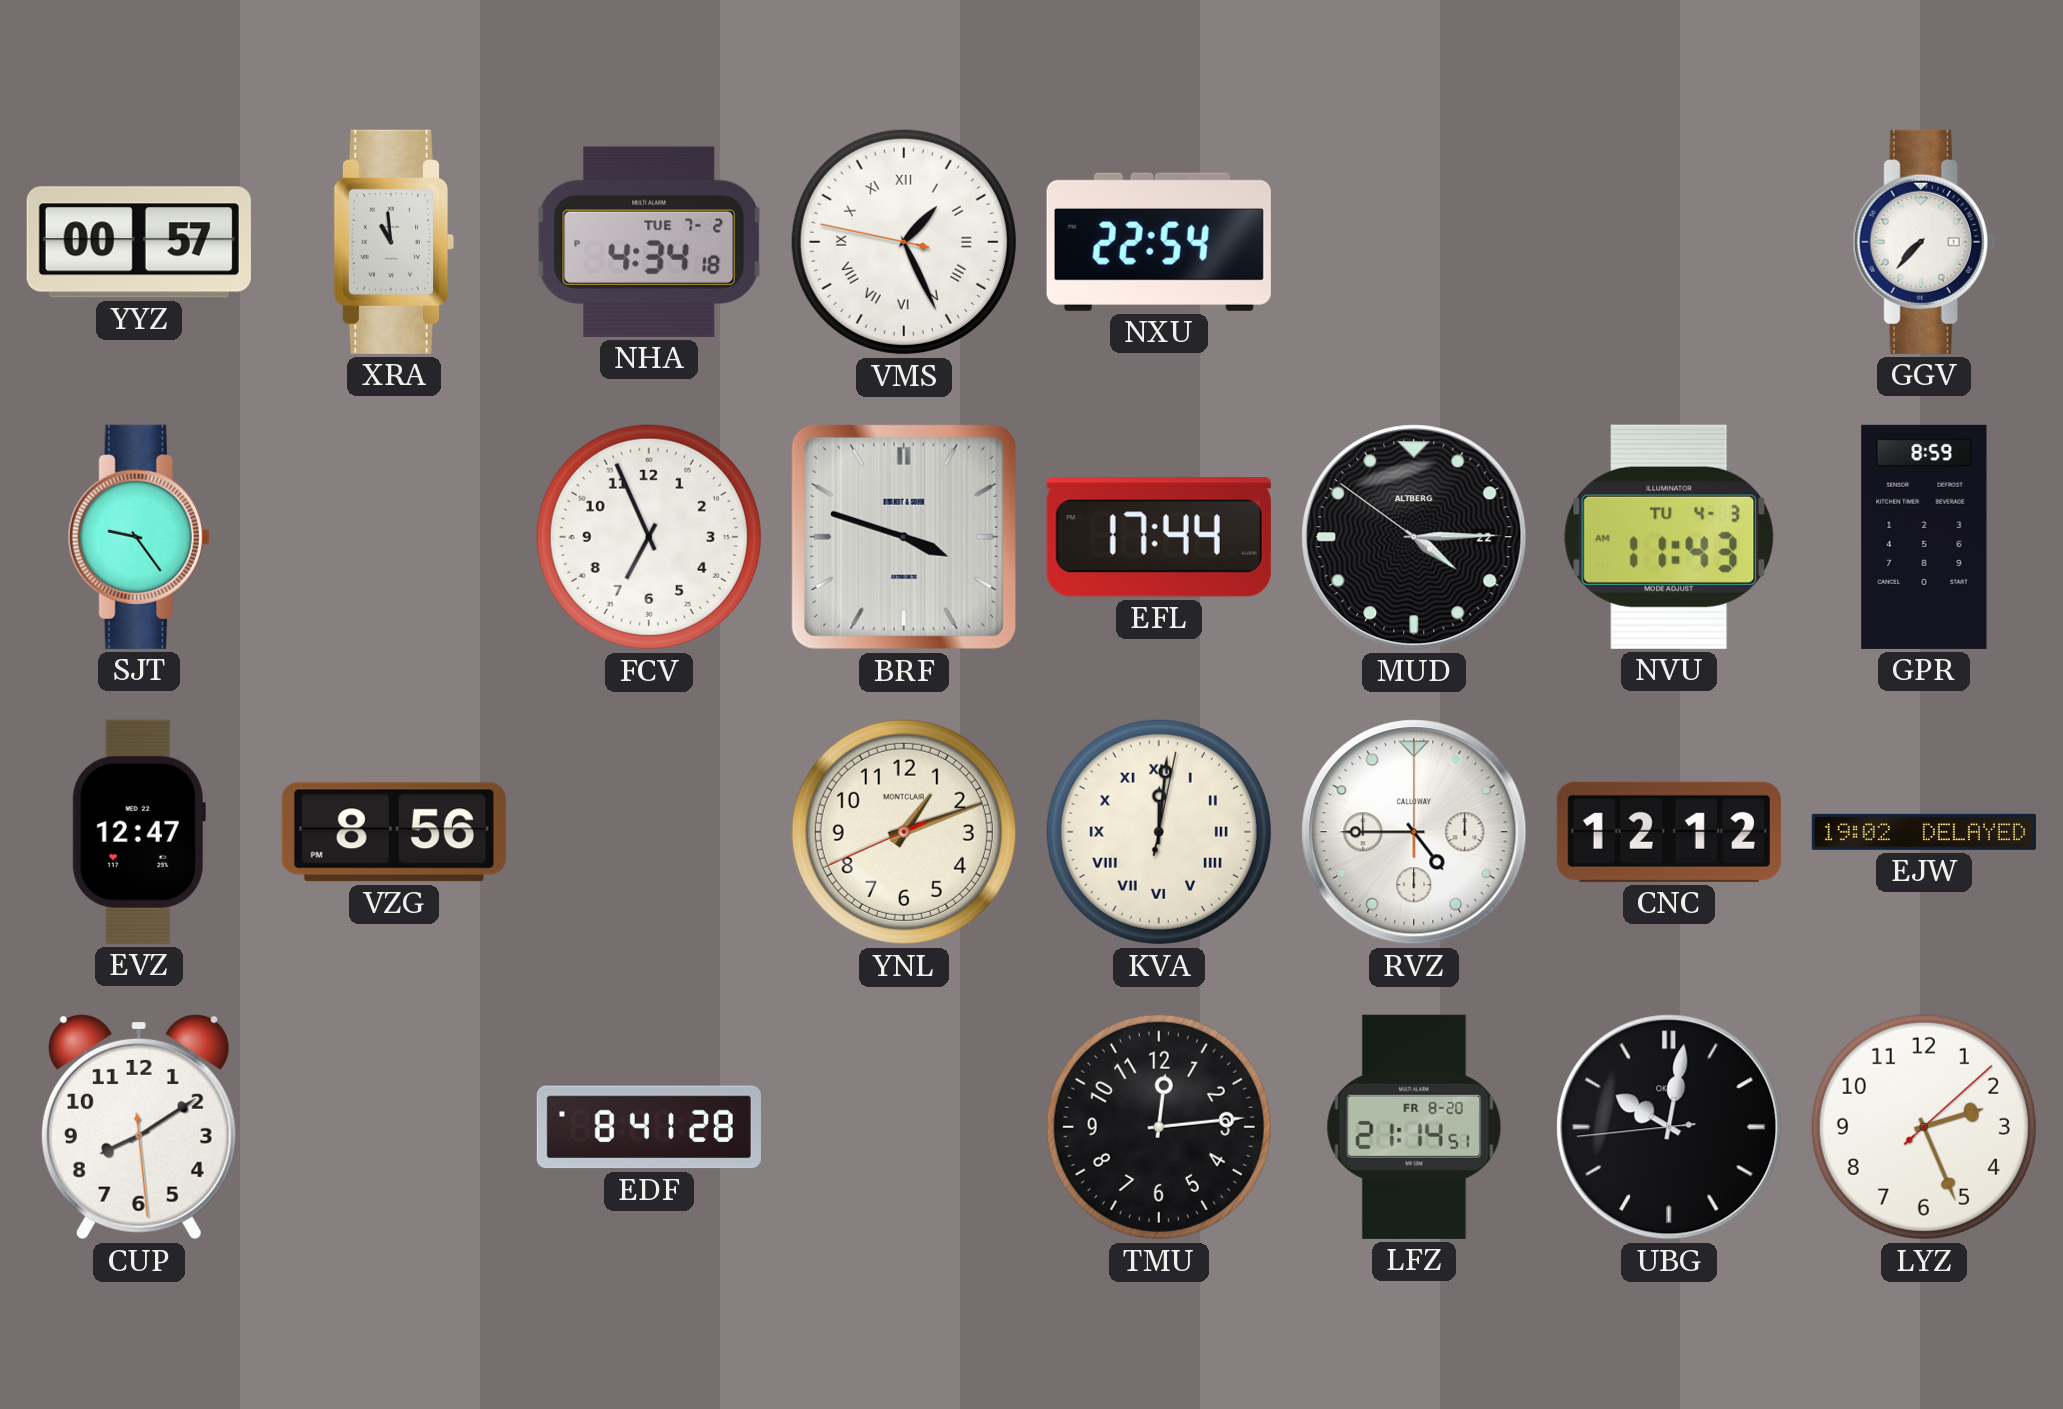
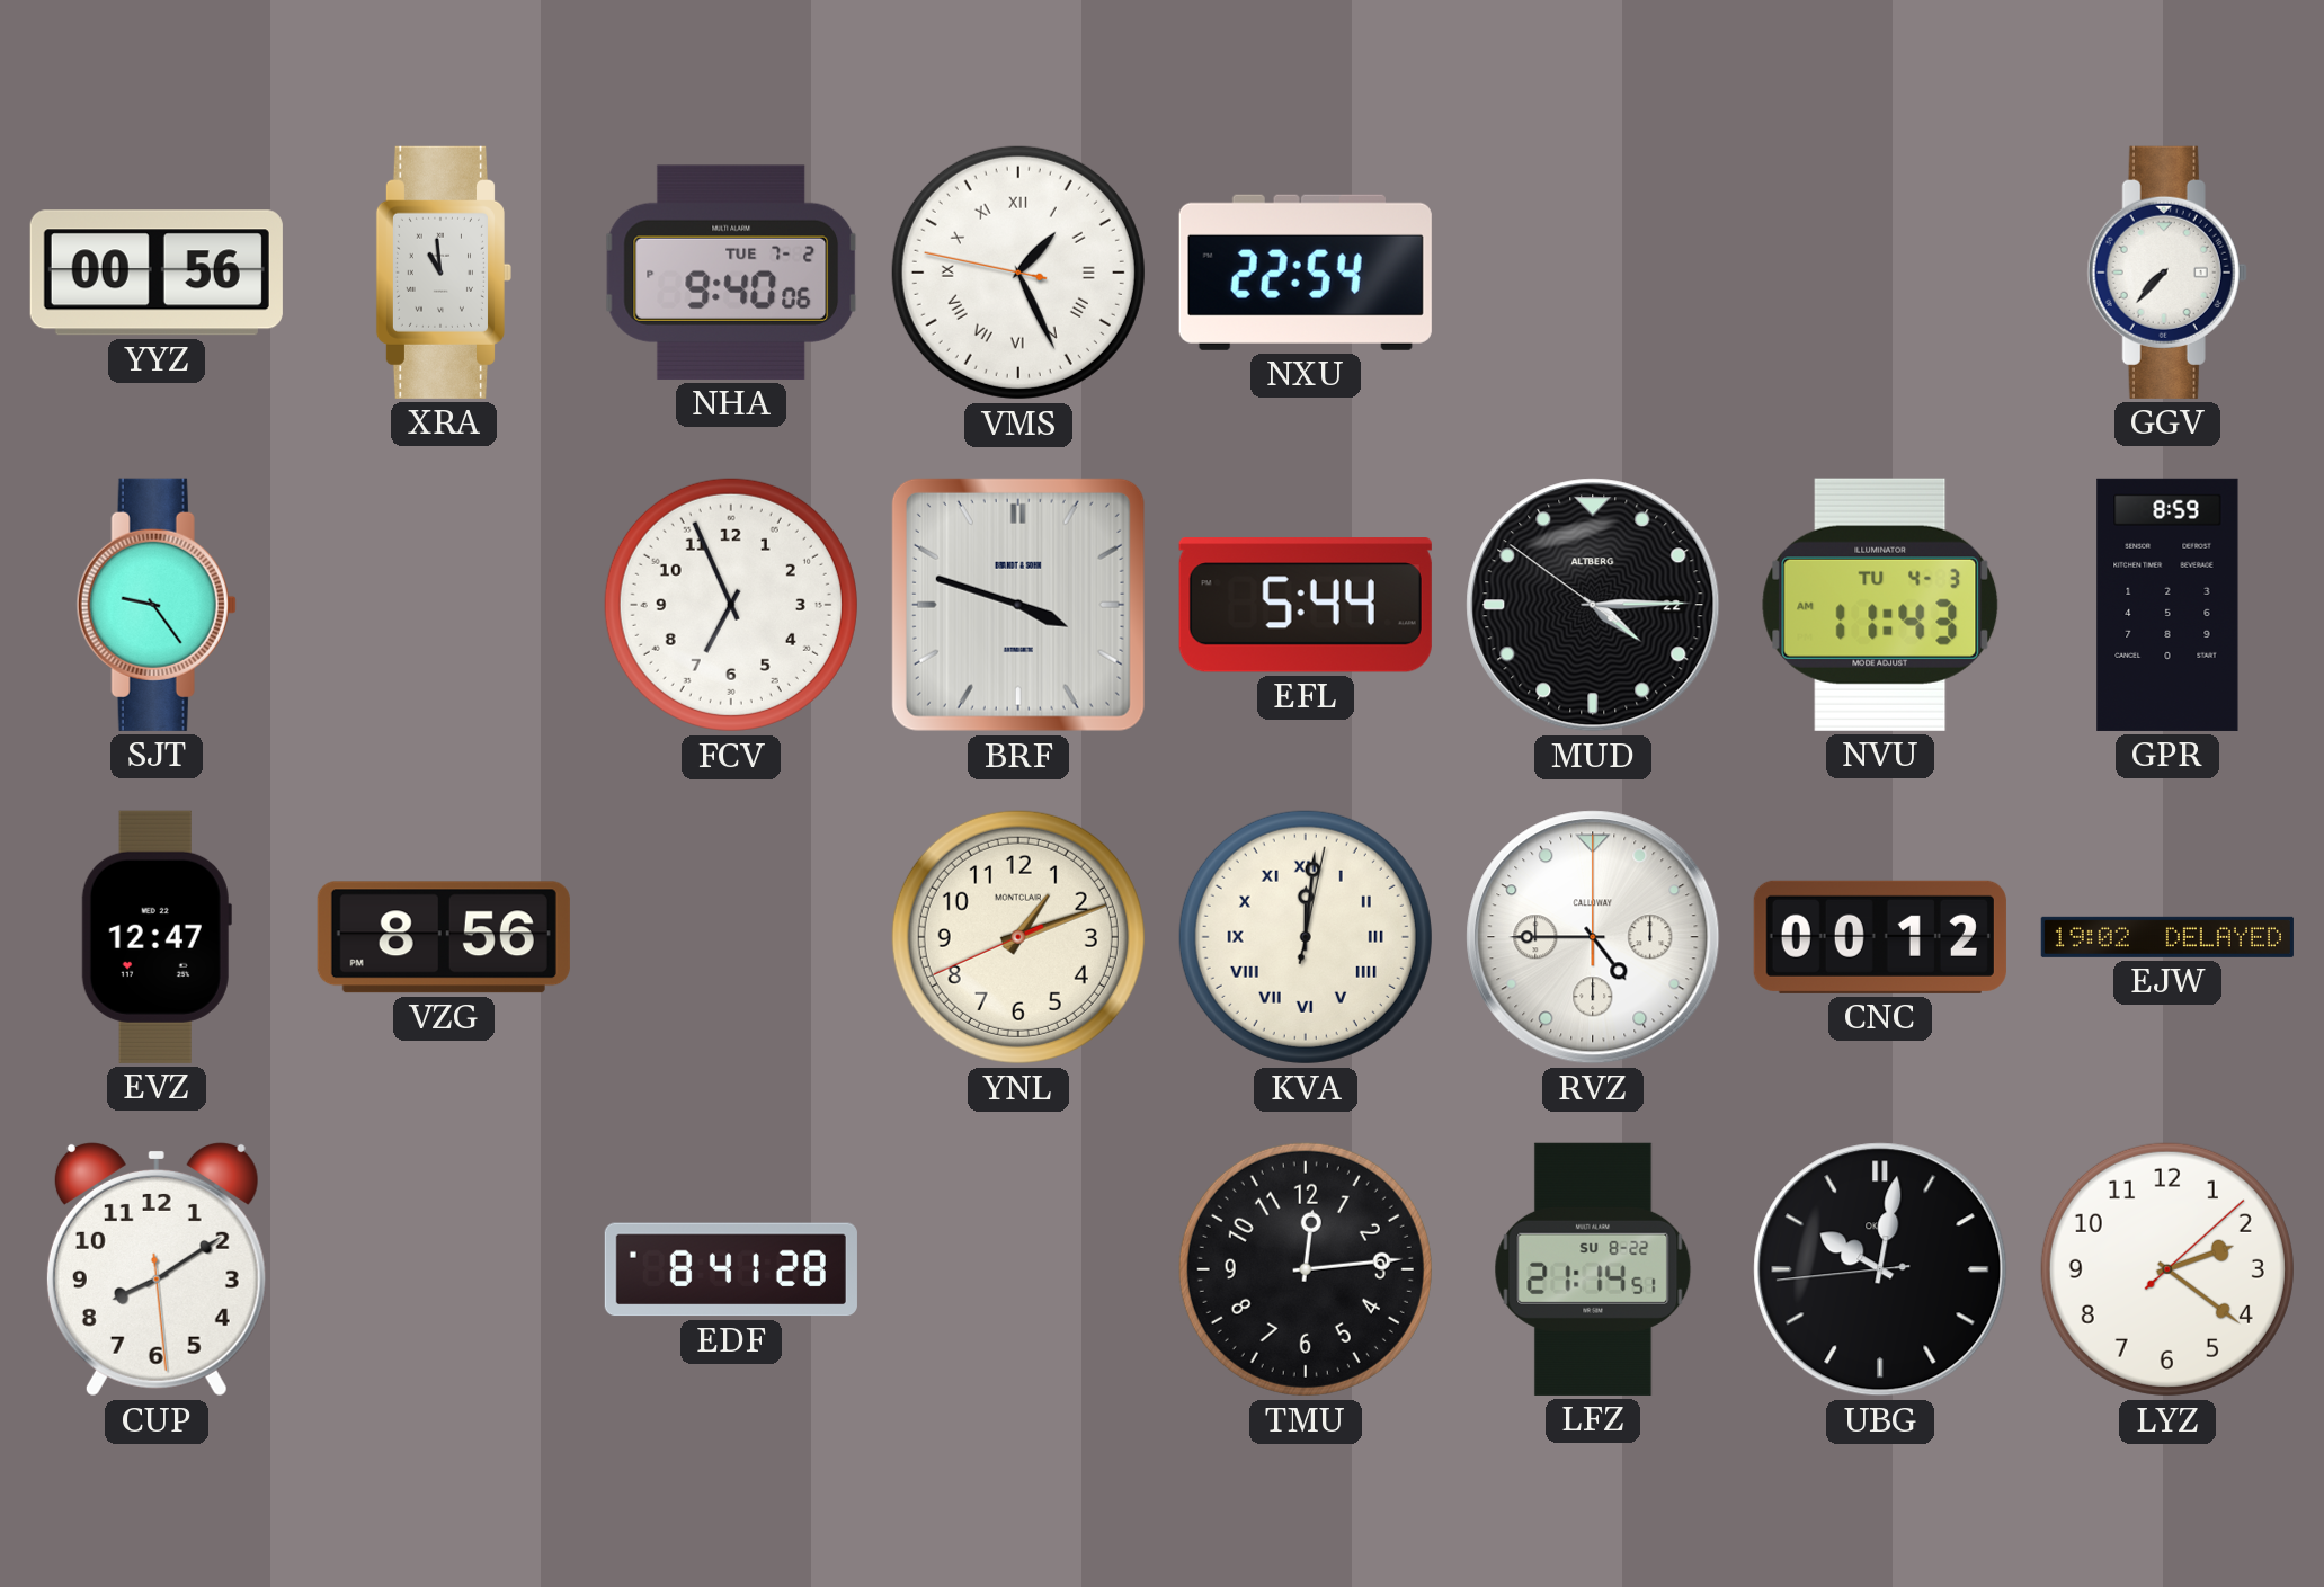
YYZ: 00:57 -> 00:56 (157, 273)
NHA: 4:34 -> 9:40 (731, 273)
EFL: 17:44 -> 5:44 (1306, 605)
CNC: 12:12 -> 00:12 (1880, 937)
LFZ date: FR 8-20 -> SU 8-22 (1593, 1269)
LYZ: 2:26 -> 2:21 (2167, 1269)
